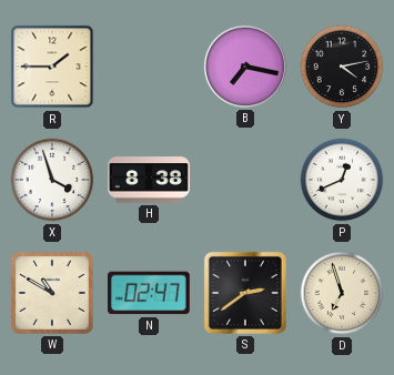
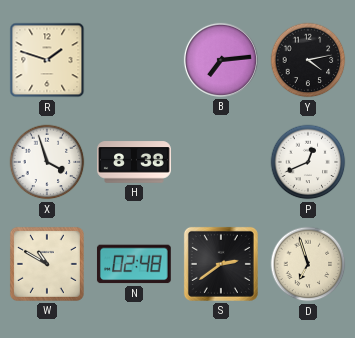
R: 1:45 -> 1:48 (47, 60)
B: 7:17 -> 7:14 (221, 60)
N: 02:47 -> 02:48 (134, 264)
